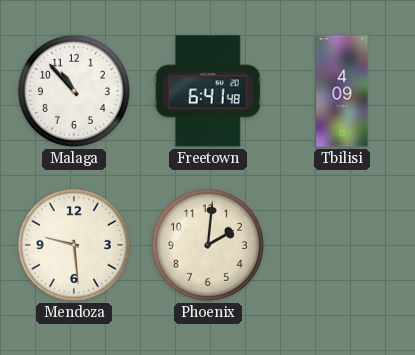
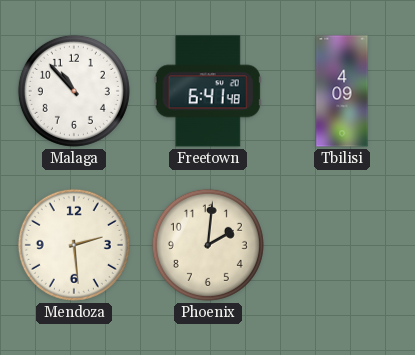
Mendoza: 9:29 -> 2:29 (74, 245)
